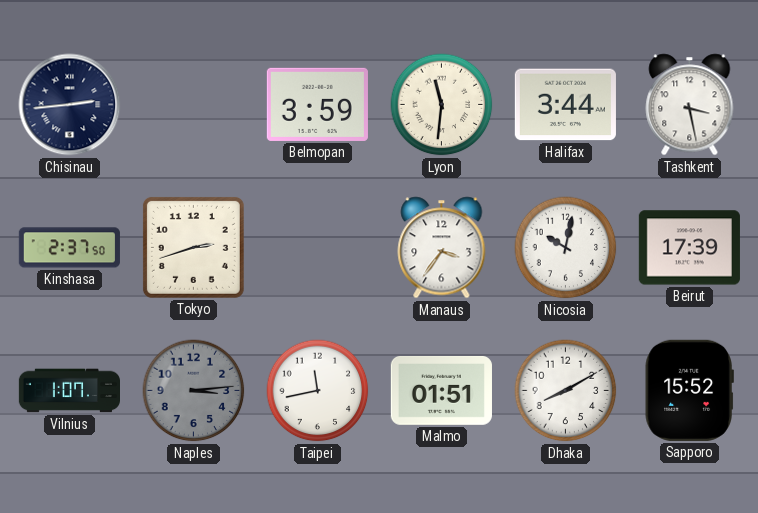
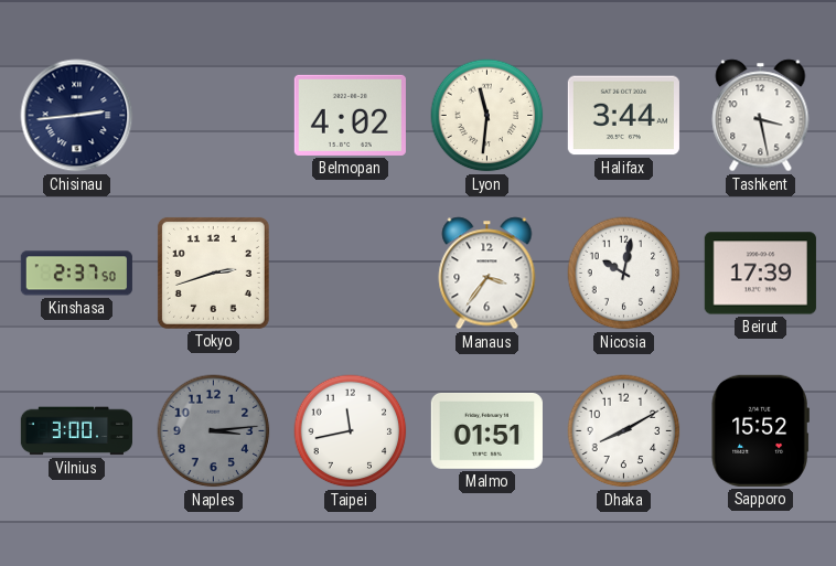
Belmopan: 3:59 -> 4:02 (350, 115)
Vilnius: 1:07 -> 3:00 (76, 431)
